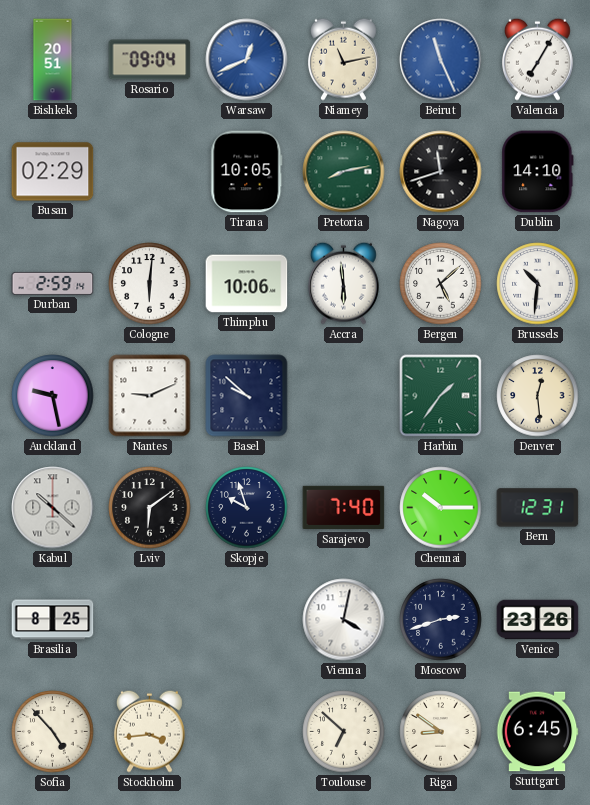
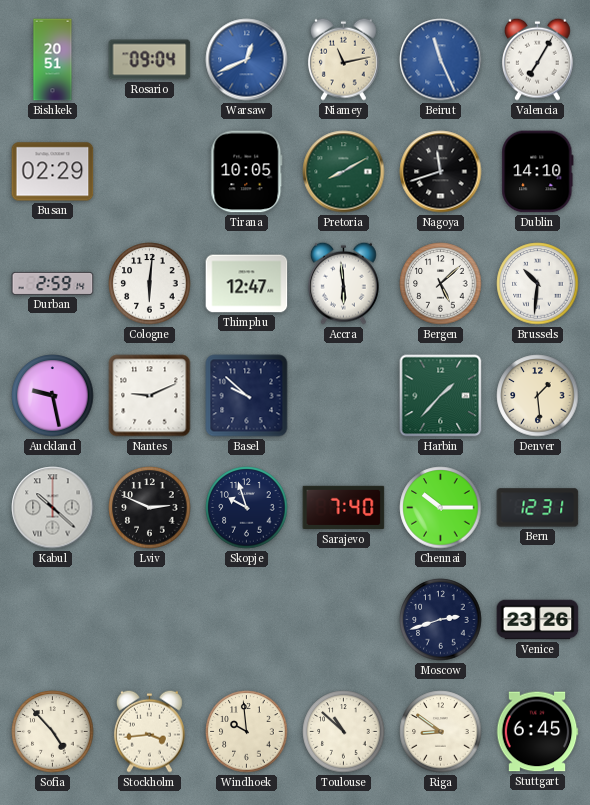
Pretoria: 8:13 -> 8:10 (344, 172)
Thimphu: 10:06 -> 12:47 (247, 284)
Harbin: 1:36 -> 1:37 (441, 396)
Denver: 12:29 -> 1:29 (538, 396)
Lviv: 6:09 -> 2:49 (150, 508)
Brasilia: 8:25 -> none (53, 620)
Vienna: 4:02 -> none (344, 620)
Windhoek: none -> 9:59 (247, 732)
Toulouse: 6:52 -> 10:52 (344, 732)
